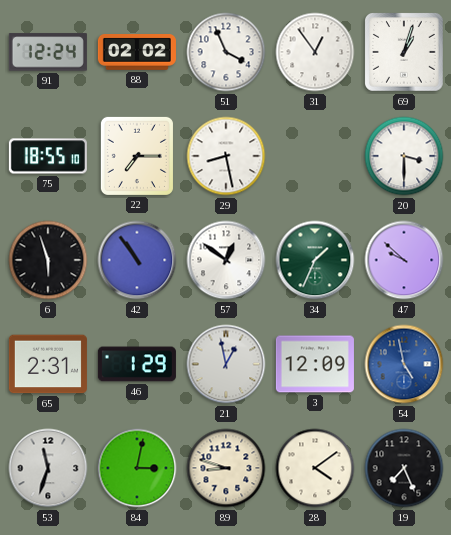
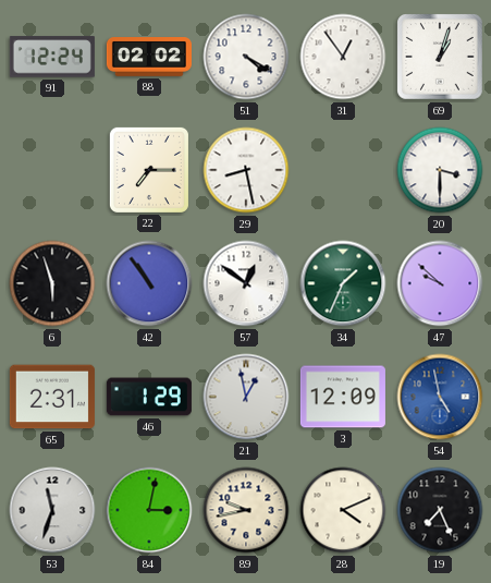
51: 3:56 -> 4:20 (246, 57)
75: 18:55 -> none (48, 156)
89: 8:48 -> 9:43 (246, 510)
28: 4:09 -> 4:11 (343, 510)
